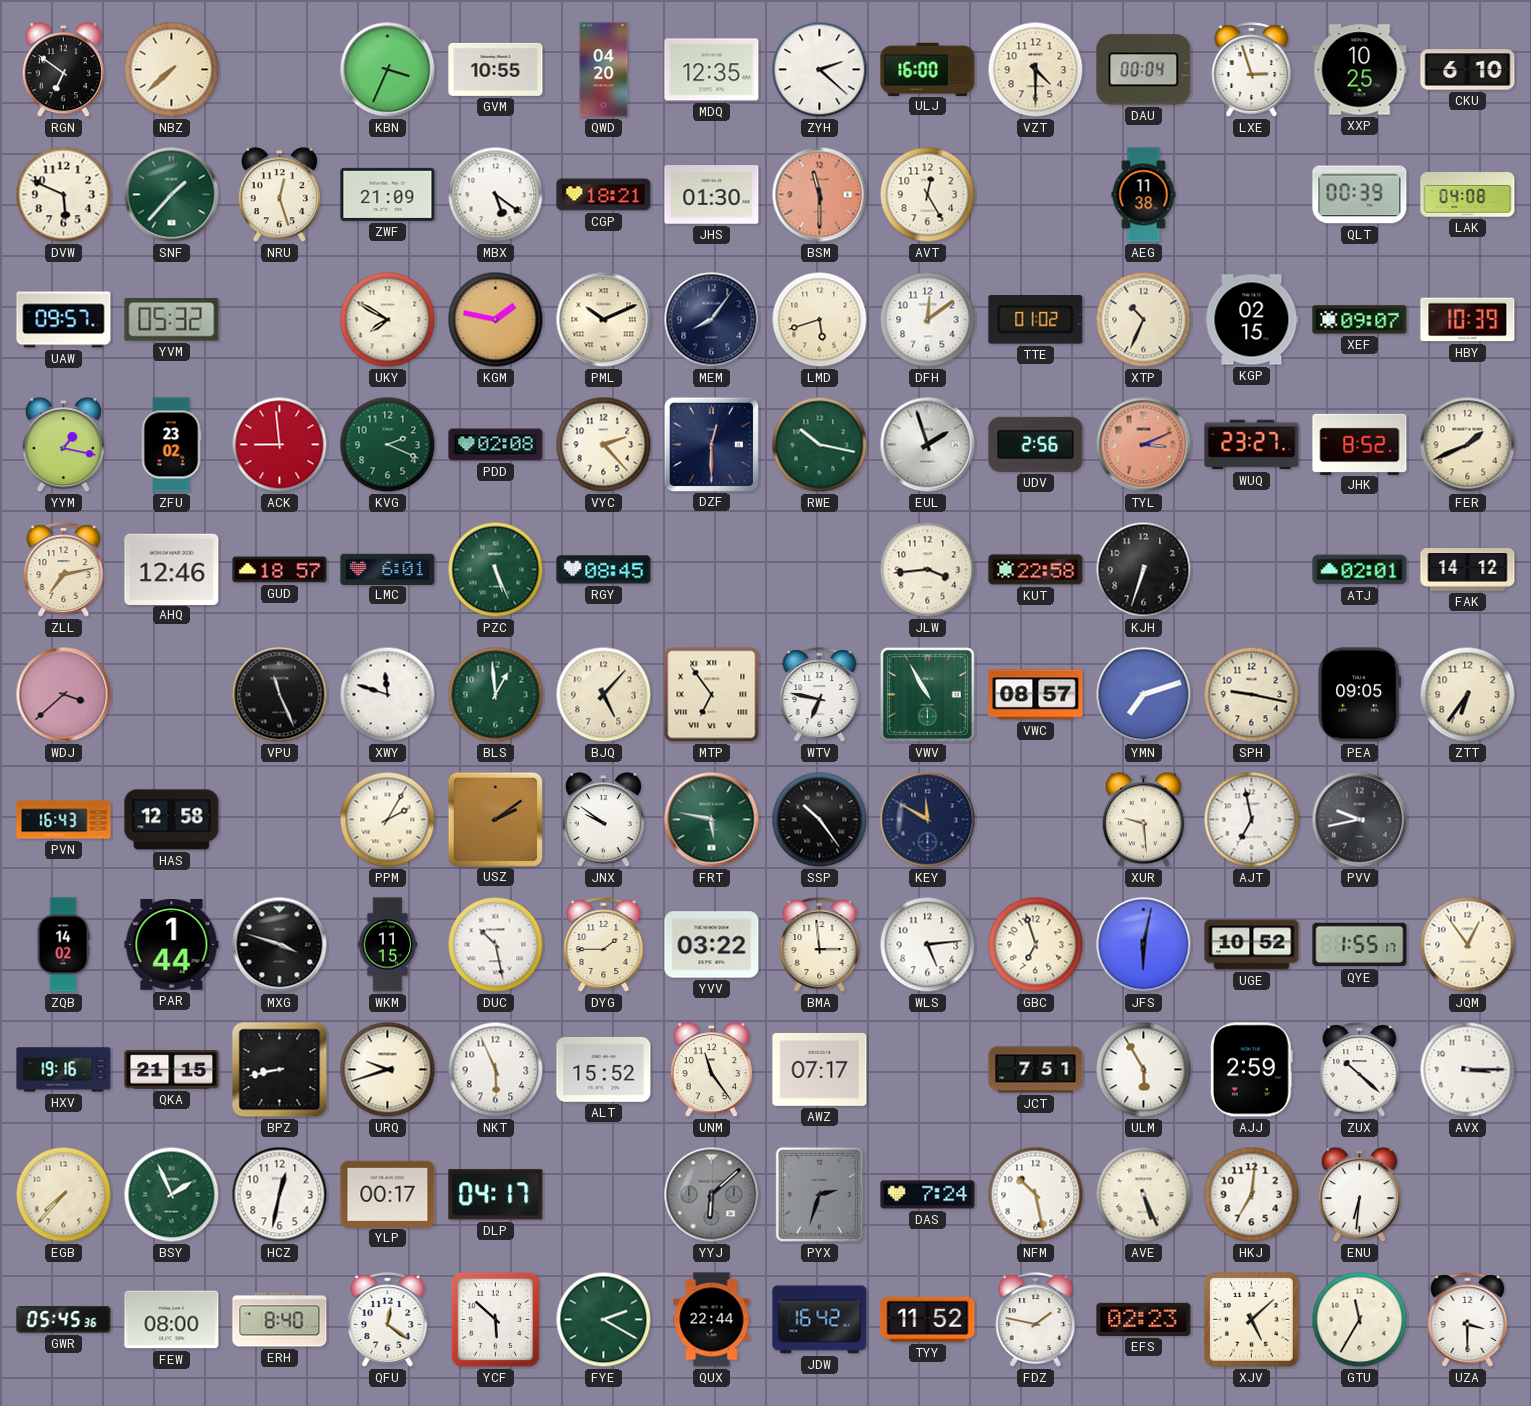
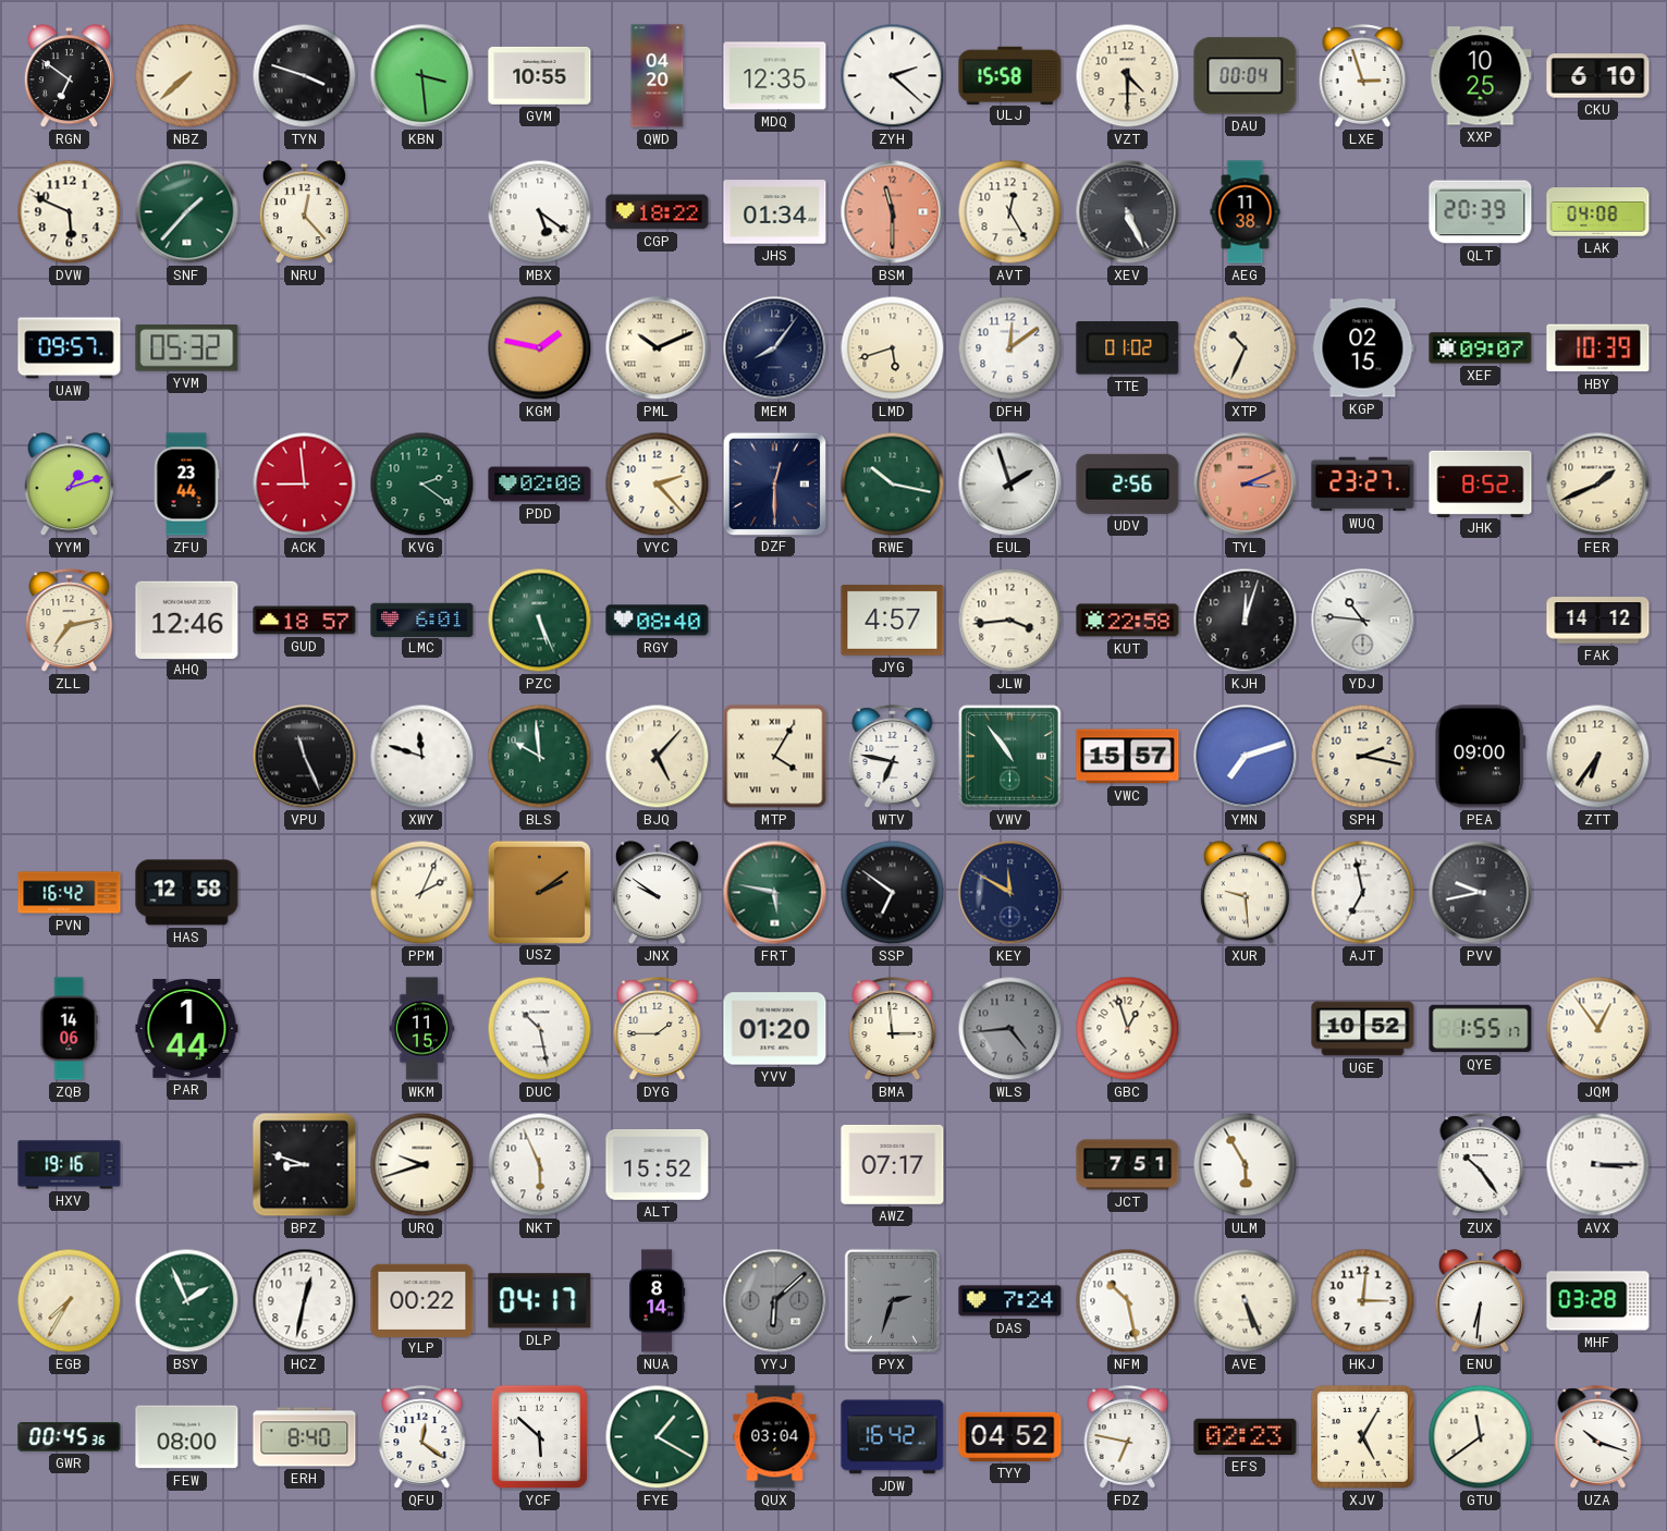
TYN: none -> 3:48 (305, 76)
KBN: 3:34 -> 3:29 (422, 76)
ULJ: 16:00 -> 15:58 (1010, 75)
NRU: 12:27 -> 12:23 (304, 212)
ZWF: 21:09 -> none (388, 194)
CGP: 18:21 -> 18:22 (658, 212)
JHS: 01:30 -> 01:34 (775, 212)
XEV: none -> 5:26 (1128, 212)
QLT: 00:39 -> 20:39 (1481, 212)
UKY: 7:50 -> none (388, 320)
YYM: 1:17 -> 1:12 (69, 485)
ZFU: 23:02 -> 23:44 (186, 485)
KVG: 2:19 -> 2:21 (422, 485)
RGY: 08:45 -> 08:40 (658, 621)
JYG: none -> 4:57 (893, 621)
KJH: 6:33 -> 12:03 (1246, 621)
YDJ: none -> 10:46 (1363, 621)
ATJ: 02:01 -> none (1360, 570)
WDJ: 3:38 -> none (64, 695)
BLS: 12:59 -> 9:59 (540, 757)
MTP: 6:54 -> 4:05 (775, 757)
VWV: 10:55 -> 10:54 (1009, 756)
VWC: 08:57 -> 15:57 (1128, 757)
SPH: 9:17 -> 2:17 (1363, 757)
PEA: 09:05 -> 09:00 (1481, 757)
PVN: 16:43 -> 16:42 (70, 893)
PPM: 2:05 -> 2:04 (422, 893)
SSP: 10:24 -> 6:51 (893, 893)
ZQB: 14:02 -> 14:06 (69, 1029)
MXG: 3:48 -> none (280, 945)
YVV: 03:22 -> 01:20 (775, 1029)
WLS: 5:14 -> 4:44 (1010, 1029)
WLS dial: white -> grey (1010, 1029)
GBC: 6:57 -> 12:57 (1128, 1029)
JFS: 6:02 -> none (1144, 945)
QKA: 21:15 -> none (172, 1070)
BPZ: 8:43 -> 8:48 (305, 1165)
UNM: 11:24 -> none (711, 1070)
AJJ: 2:59 -> none (1251, 1070)
ZUX: 10:22 -> 10:24 (1481, 1165)
EGB: 7:37 -> 7:35 (70, 1301)
YLP: 00:17 -> 00:22 (422, 1300)
NUA: none -> 8:14 (657, 1301)
HKJ: 7:01 -> 3:01 (1363, 1301)
MHF: none -> 03:28 (1598, 1301)
GWR: 05:45 -> 00:45 (70, 1437)
FYE: 2:20 -> 1:20 (658, 1437)
QUX: 22:44 -> 03:04 (775, 1437)
TYY: 11:52 -> 04:52 (1010, 1436)
FDZ: 1:47 -> 6:47 (1128, 1437)
XJV: 5:08 -> 5:05 (1363, 1437)
GTU: 11:35 -> 11:39 (1481, 1437)
UZA: 3:30 -> 10:18 (1598, 1437)
